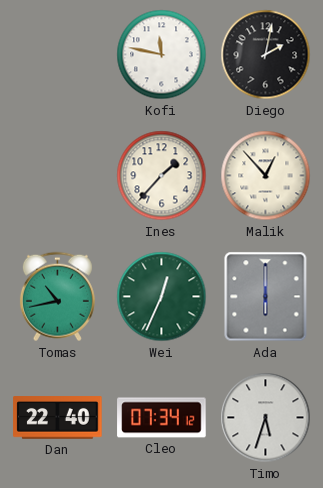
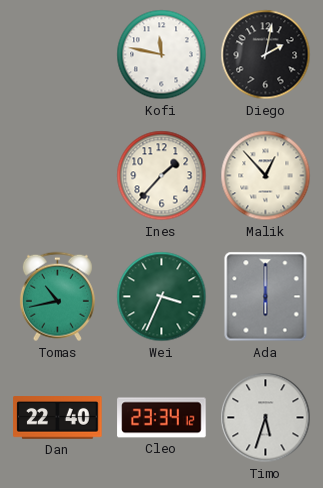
Wei: 12:34 -> 3:34 (162, 297)
Cleo: 07:34 -> 23:34 (162, 418)
